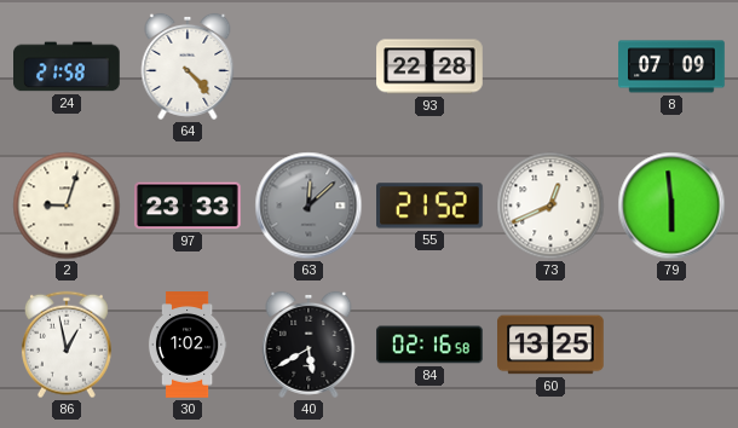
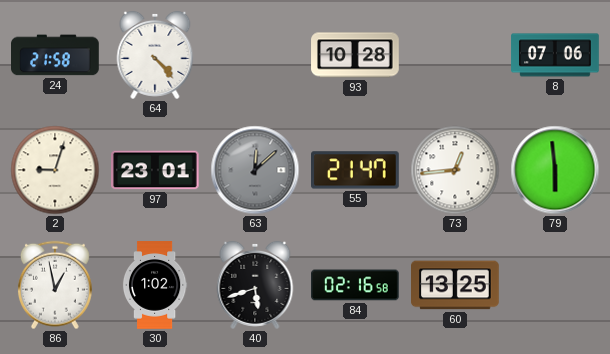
93: 22:28 -> 10:28 (355, 55)
8: 07:09 -> 07:06 (555, 55)
97: 23:33 -> 23:01 (155, 170)
55: 21:52 -> 21:47 (356, 170)
73: 12:41 -> 12:44 (455, 170)
40: 5:40 -> 5:42 (255, 285)
